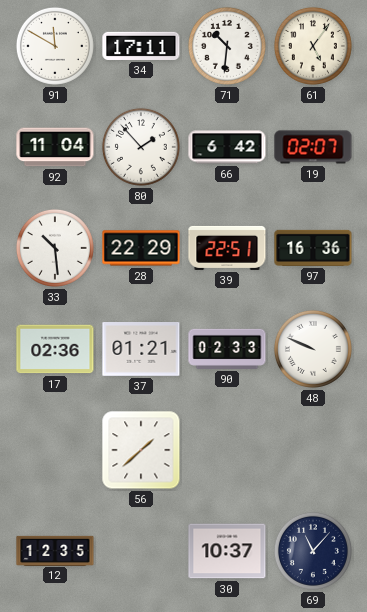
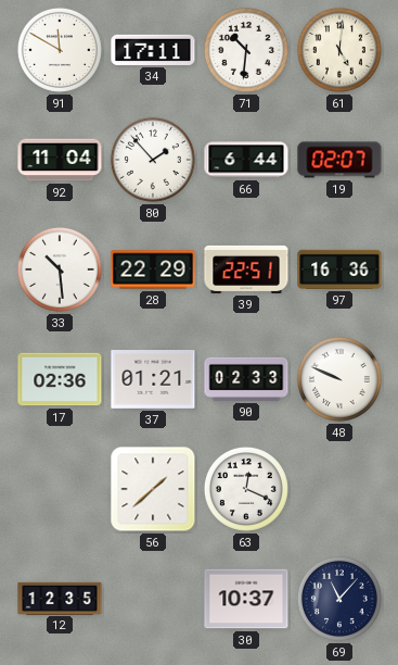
61: 5:06 -> 5:01 (339, 50)
66: 6:42 -> 6:44 (246, 160)
63: none -> 12:19 (246, 489)
